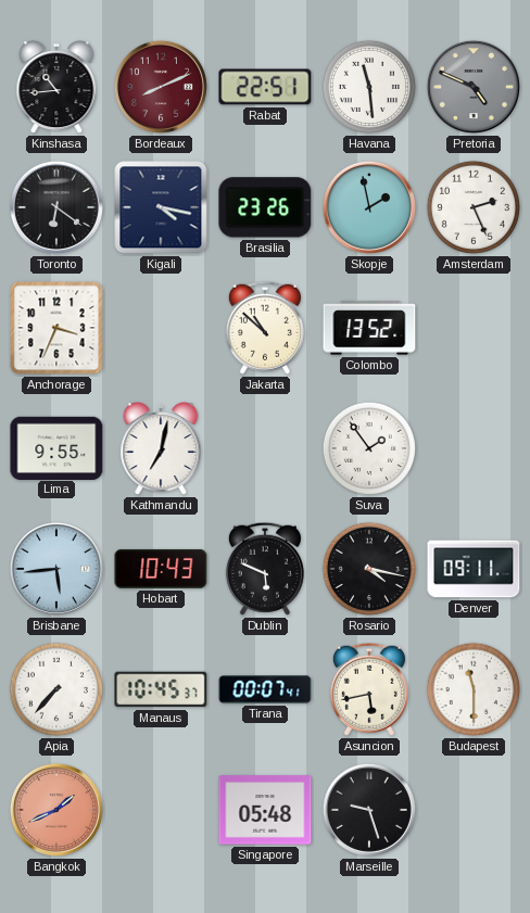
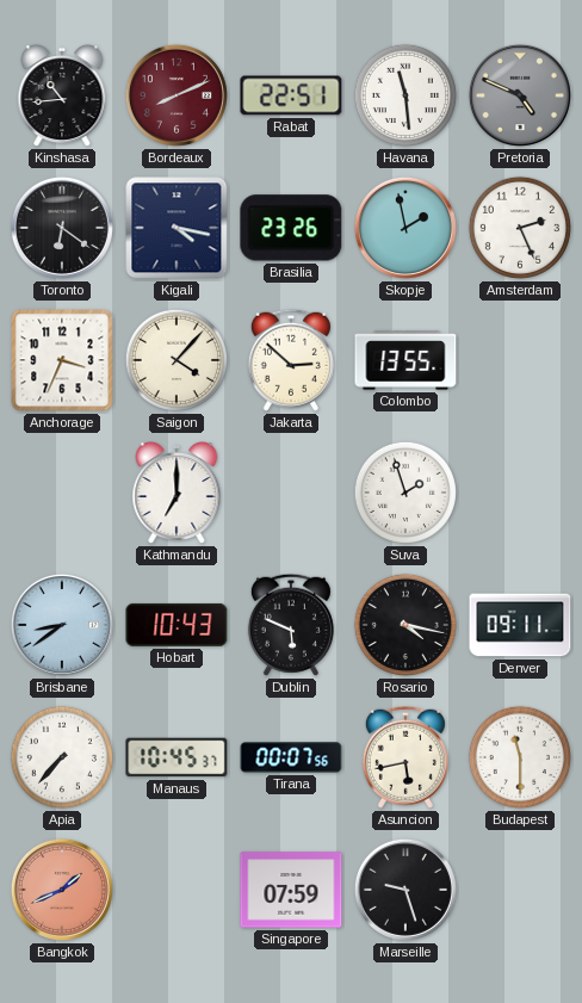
Saigon: none -> 4:07 (177, 360)
Jakarta: 10:52 -> 2:52 (291, 360)
Colombo: 13:52 -> 13:55 (405, 360)
Lima: 9:55 -> none (56, 447)
Kathmandu: 7:02 -> 7:00 (177, 494)
Suva: 1:54 -> 1:57 (405, 493)
Brisbane: 5:44 -> 8:39 (62, 625)
Tirana: 00:07:41 -> 00:07:56 (291, 757)
Singapore: 05:48 -> 07:59 (291, 890)
